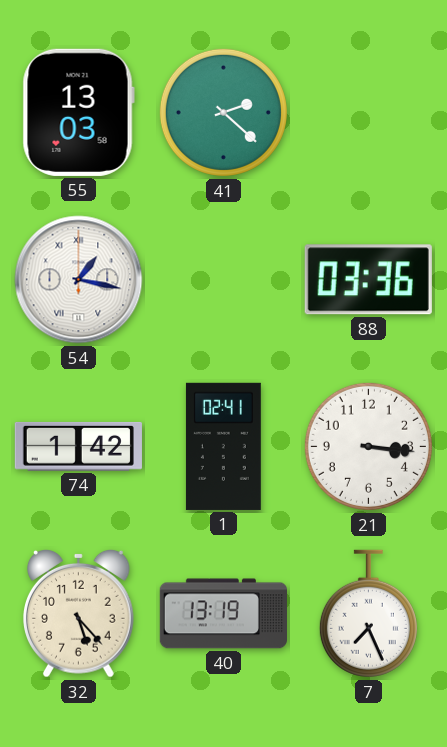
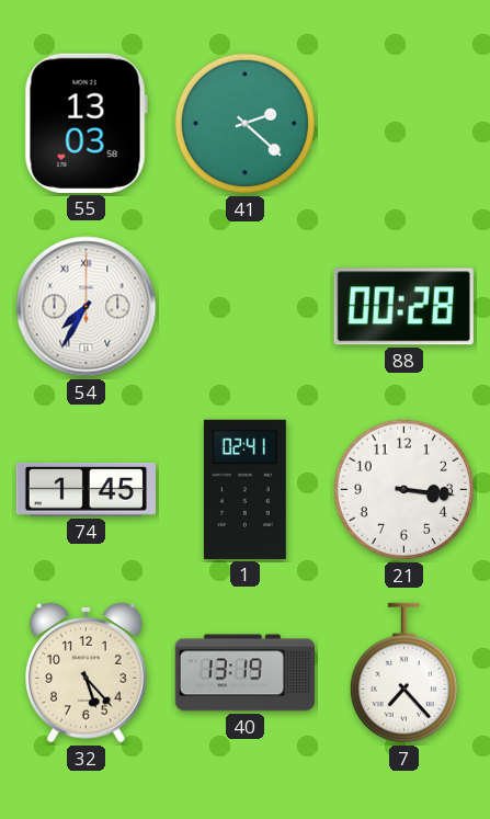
54: 1:17 -> 7:35 (87, 307)
88: 03:36 -> 00:28 (403, 307)
74: 1:42 -> 1:45 (86, 489)
7: 7:26 -> 7:23 (403, 673)
